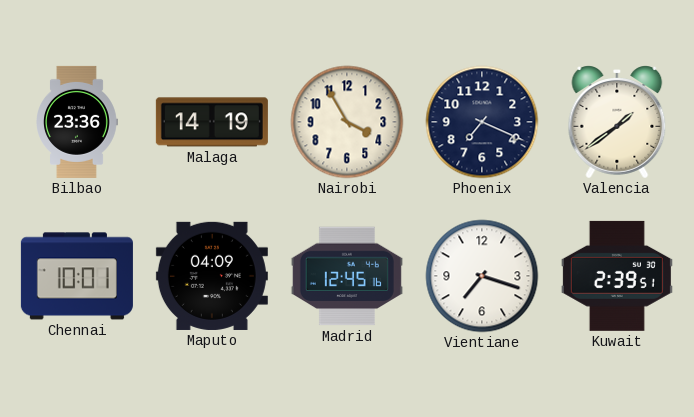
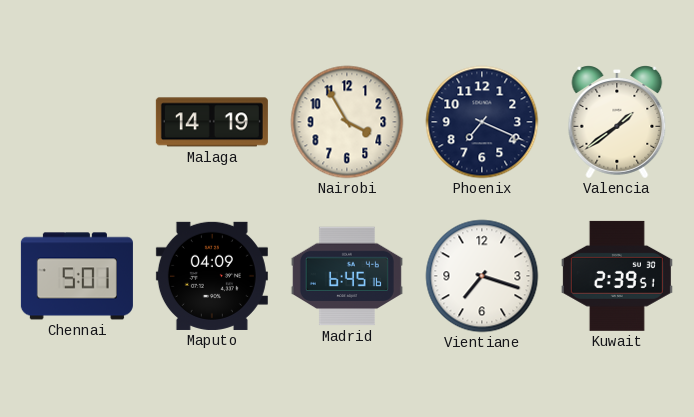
Bilbao: 23:36 -> none (77, 122)
Chennai: 10:01 -> 5:01 (77, 276)
Madrid: 12:45 -> 6:45 (347, 276)
